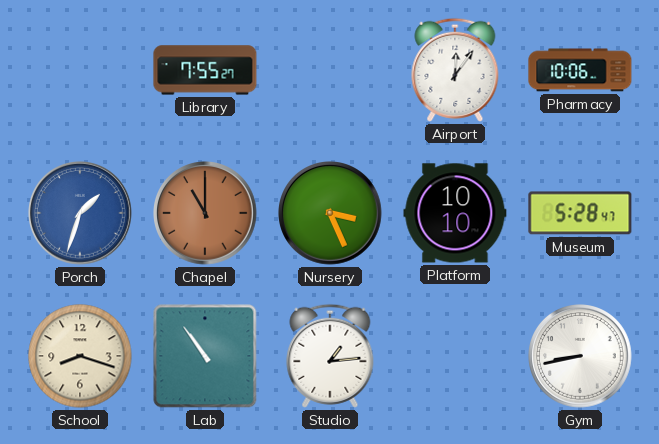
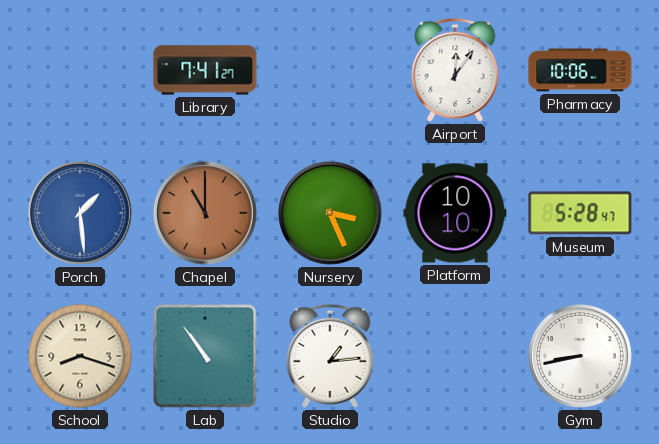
Library: 7:55 -> 7:41 (205, 70)
Porch: 1:33 -> 1:29 (81, 214)
